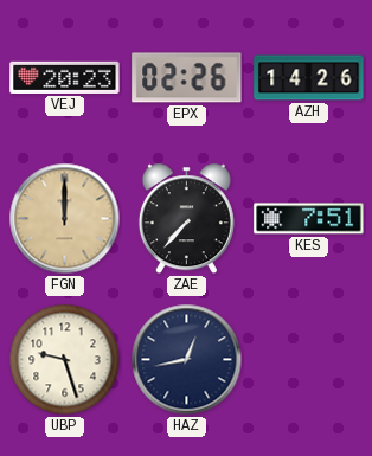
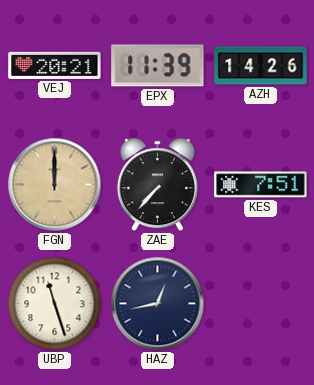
VEJ: 20:23 -> 20:21 (55, 65)
EPX: 02:26 -> 11:39 (158, 66)
UBP: 9:27 -> 11:27 (55, 304)
